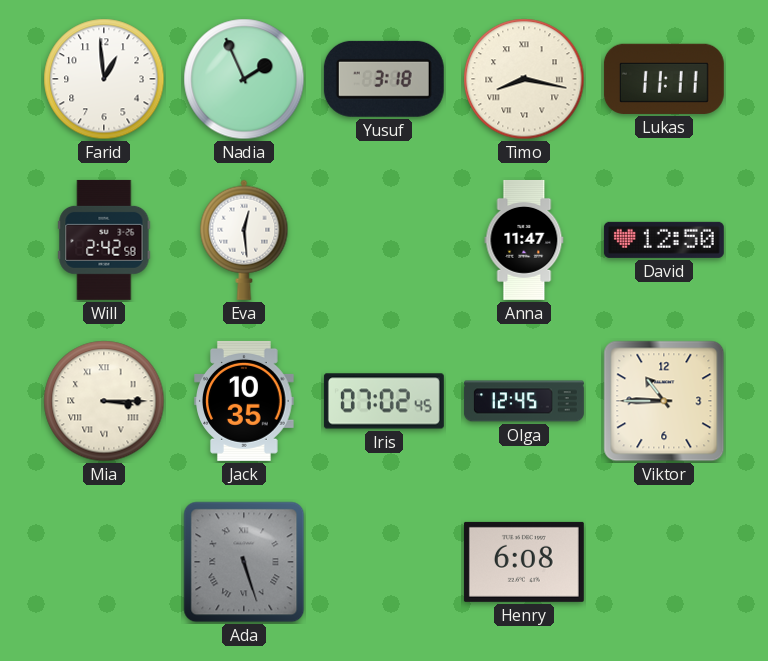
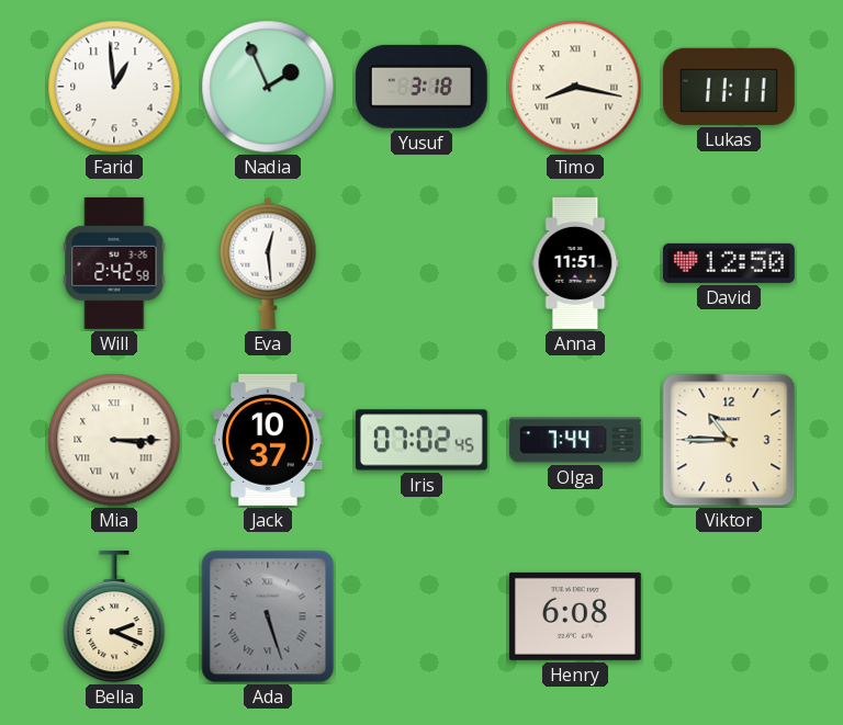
Anna: 11:47 -> 11:51 (575, 263)
Jack: 10:35 -> 10:37 (268, 440)
Olga: 12:45 -> 7:44 (575, 440)
Bella: none -> 2:19 (114, 616)
